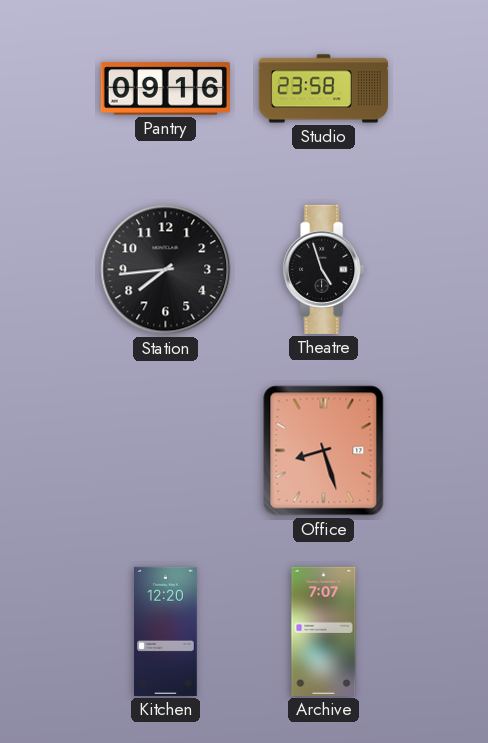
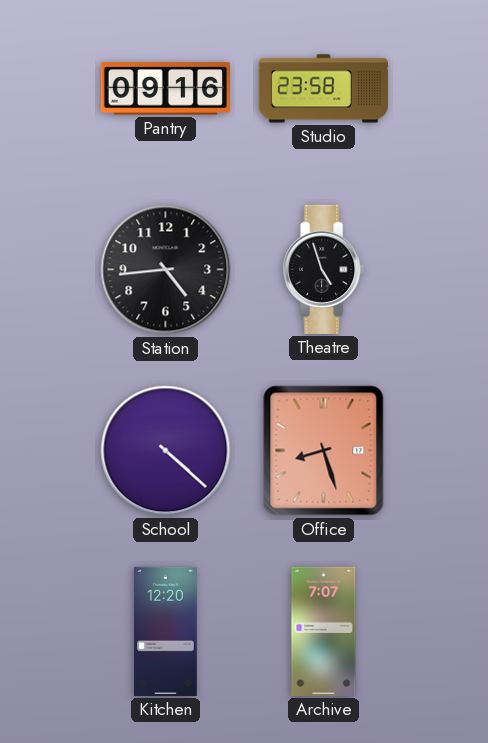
Station: 7:44 -> 4:44 (166, 270)
School: none -> 4:22 (166, 451)
